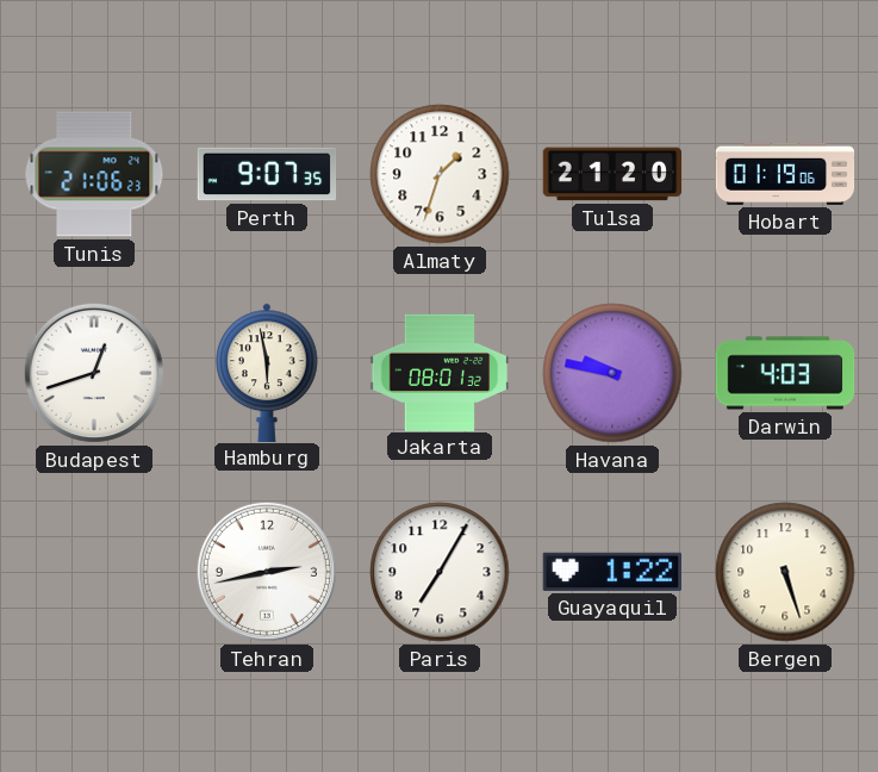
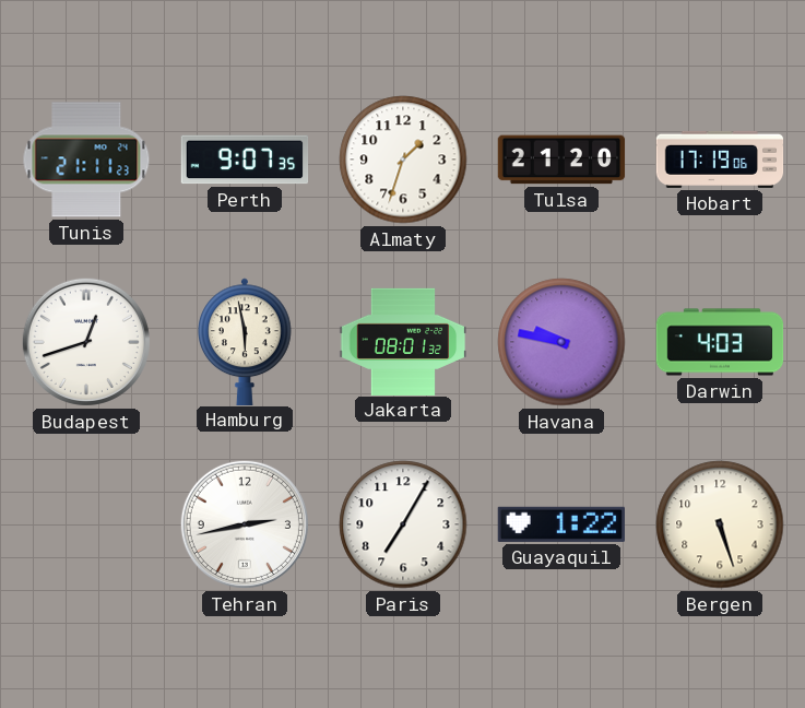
Tunis: 21:06 -> 21:11 (86, 160)
Hobart: 01:19 -> 17:19 (720, 160)
